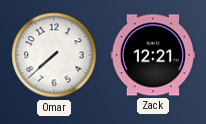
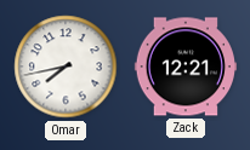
Omar: 7:38 -> 7:43 (66, 67)
